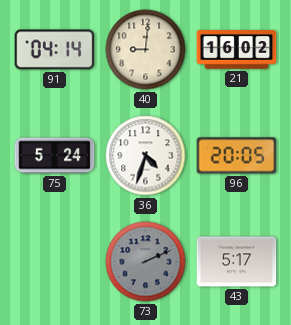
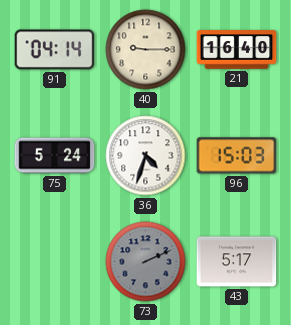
40: 9:01 -> 9:15 (146, 50)
21: 16:02 -> 16:40 (237, 50)
96: 20:05 -> 15:03 (237, 156)
